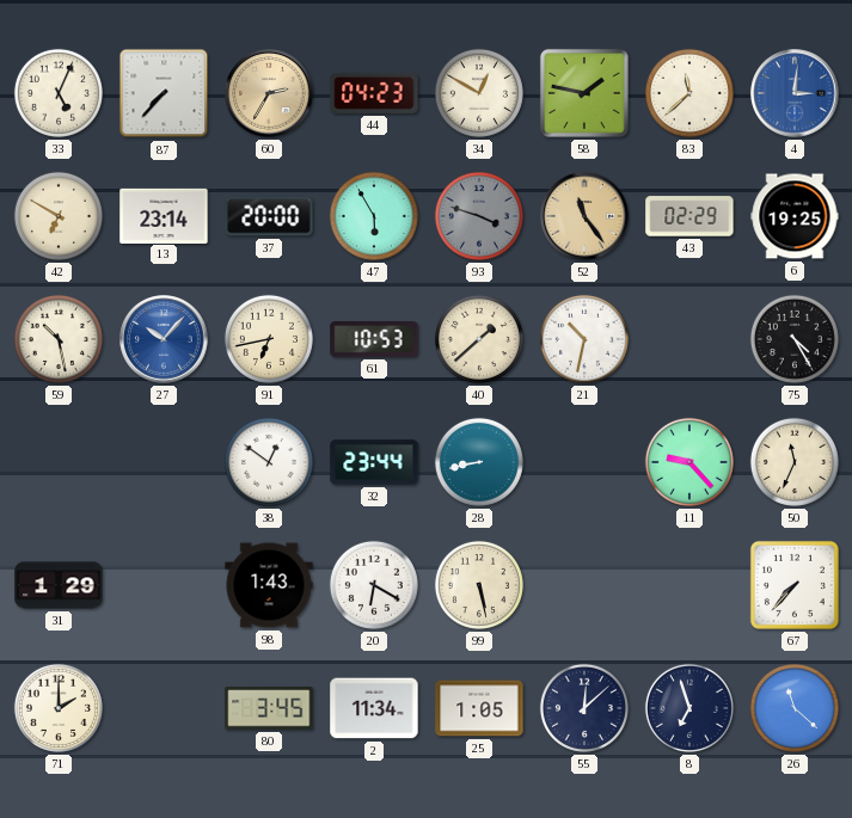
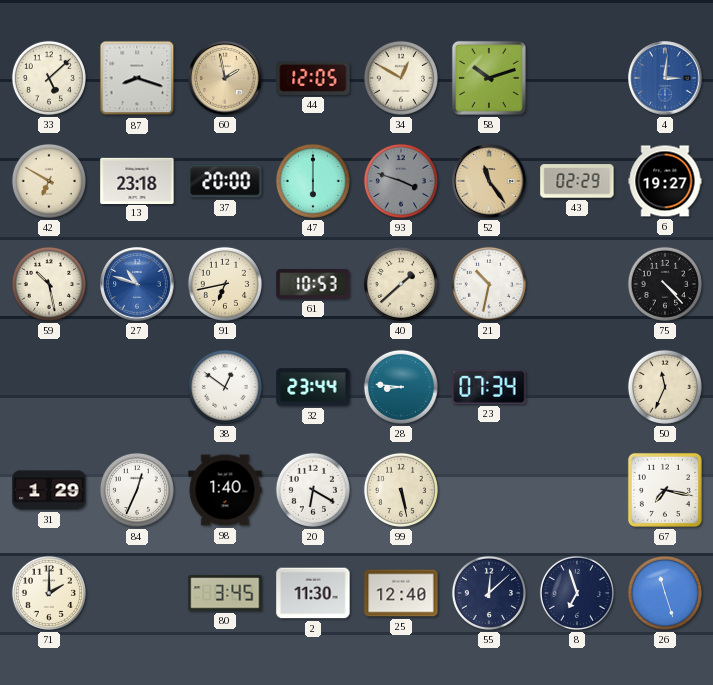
33: 5:04 -> 5:08 (49, 78)
87: 7:37 -> 8:18 (137, 78)
60: 2:35 -> 1:58 (225, 78)
44: 04:23 -> 12:05 (313, 78)
58: 1:47 -> 10:12 (489, 78)
83: 11:38 -> none (689, 93)
13: 23:14 -> 23:18 (137, 180)
47: 5:55 -> 6:00 (313, 181)
6: 19:25 -> 19:27 (665, 181)
27: 10:07 -> 10:48 (137, 284)
75: 4:25 -> 4:23 (665, 284)
28: 8:43 -> 8:46 (401, 387)
23: none -> 07:34 (489, 387)
11: 9:23 -> none (689, 462)
84: none -> 12:34 (137, 490)
98: 1:43 -> 1:40 (225, 490)
67: 7:37 -> 7:17 (665, 490)
2: 11:34 -> 11:30 (313, 593)
25: 1:05 -> 12:40 (401, 593)
26: 11:22 -> 11:27 (665, 593)
